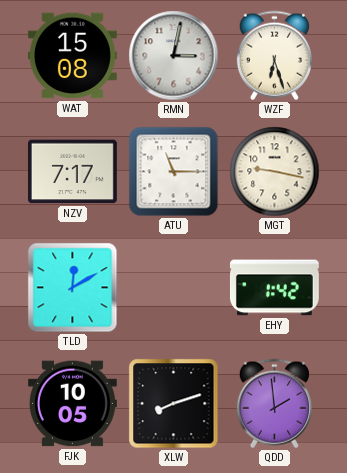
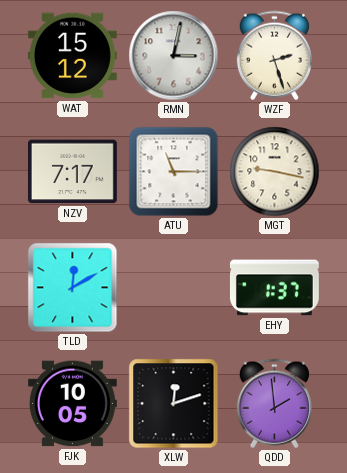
WAT: 15:08 -> 15:12 (72, 56)
WZF: 6:27 -> 2:27 (274, 56)
EHY: 1:42 -> 1:37 (274, 288)
XLW: 8:12 -> 12:12 (174, 404)
